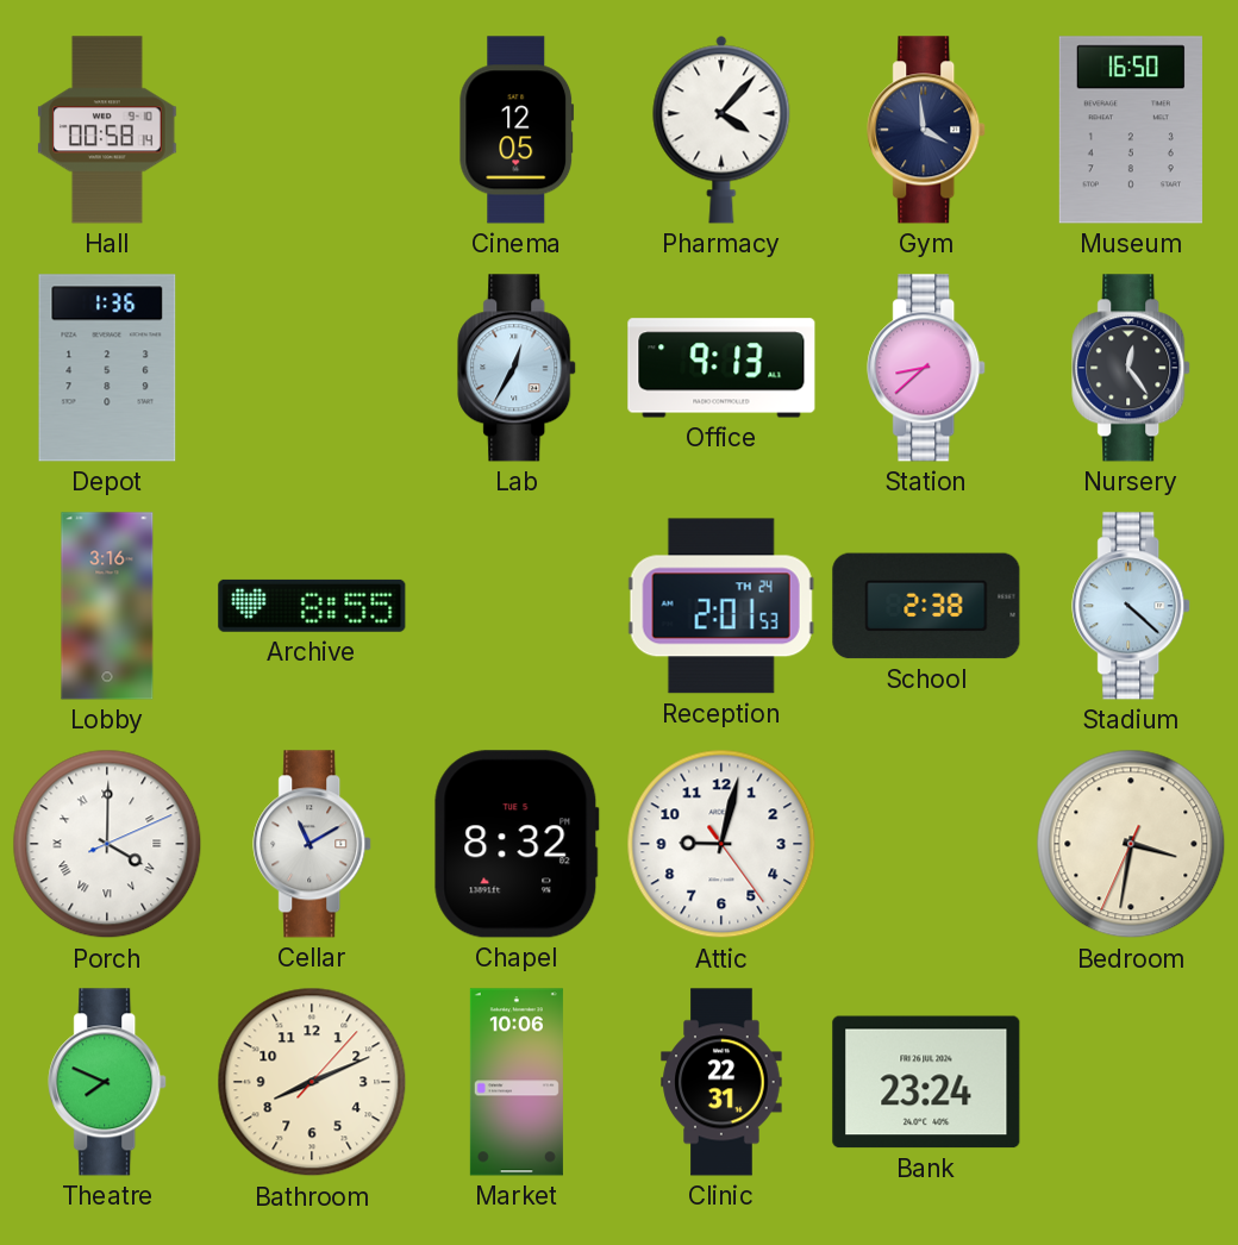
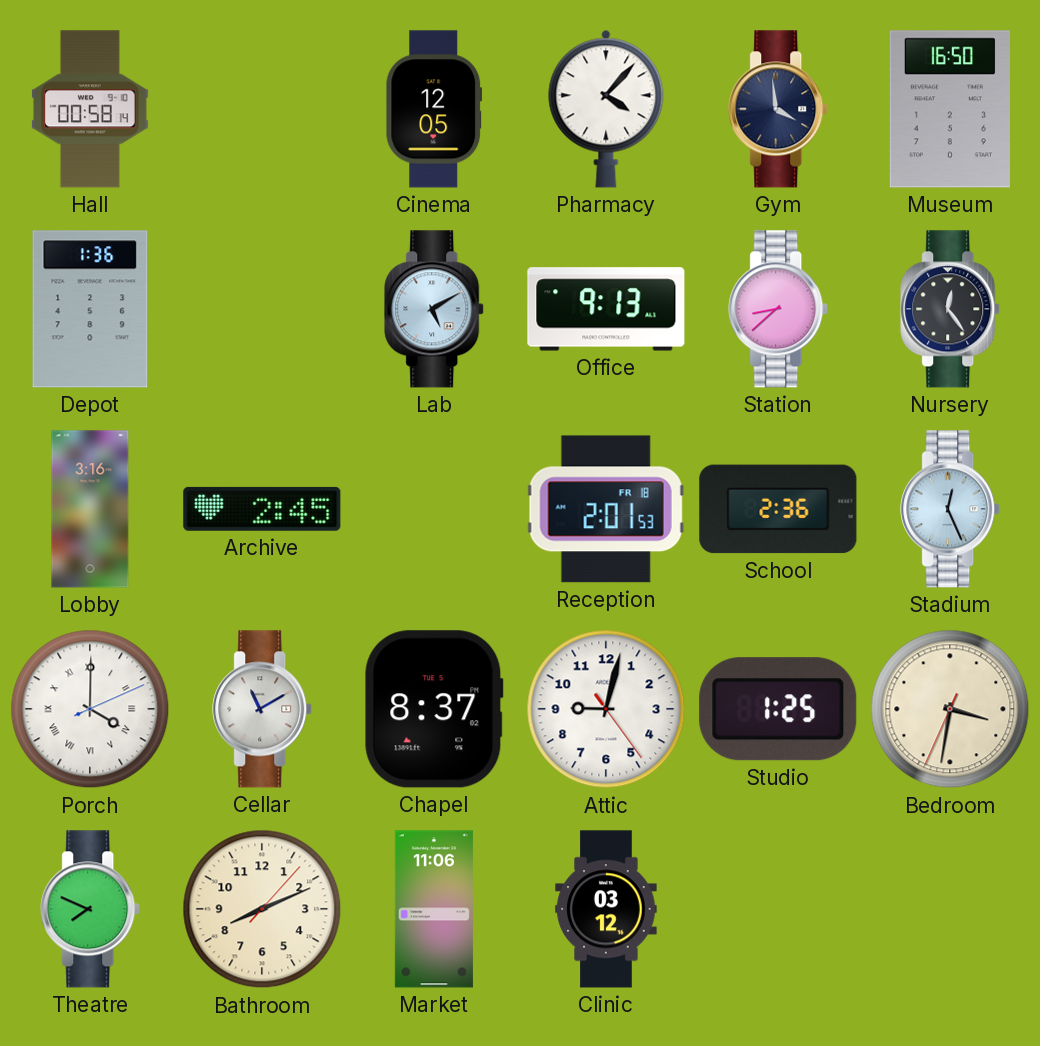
Lab: 12:35 -> 5:10 (435, 309)
Archive: 8:55 -> 2:45 (262, 509)
Reception date: TH 24 -> FR 18 (606, 509)
School: 2:38 -> 2:36 (778, 509)
Stadium: 4:22 -> 12:26 (951, 509)
Chapel: 8:32 -> 8:37 (434, 709)
Studio: none -> 1:25 (778, 709)
Market: 10:06 -> 11:06 (434, 909)
Clinic: 22:31 -> 03:12 (606, 909)
Bank: 23:24 -> none (926, 1082)
